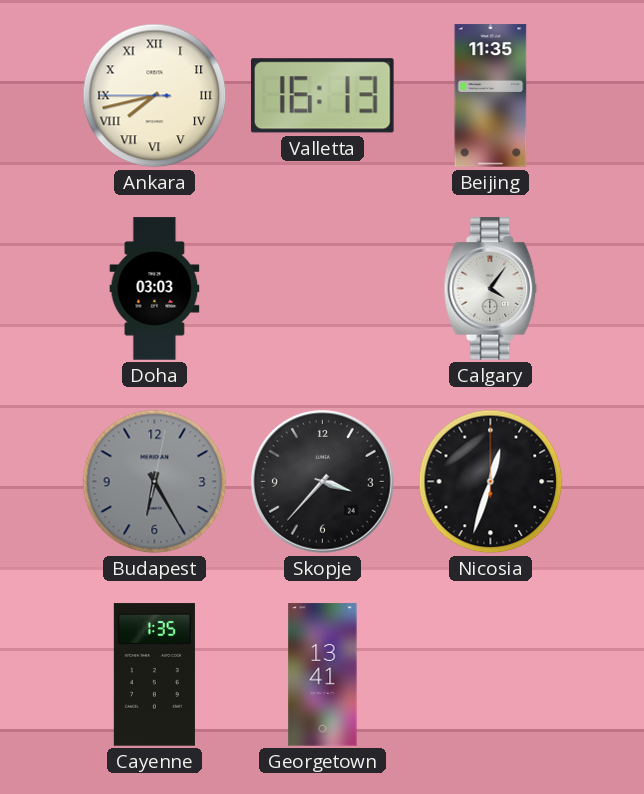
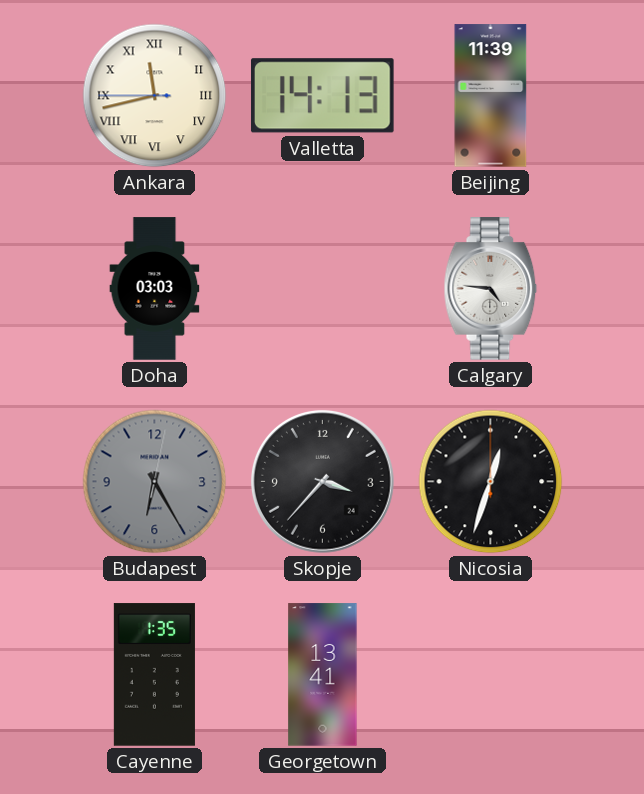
Ankara: 7:42 -> 11:42 (155, 96)
Valletta: 16:13 -> 14:13 (322, 96)
Beijing: 11:35 -> 11:39 (491, 96)
Calgary: 4:06 -> 4:46 (491, 289)
